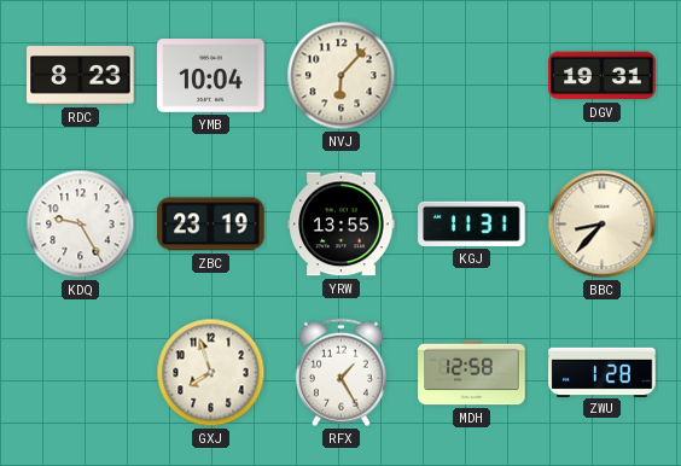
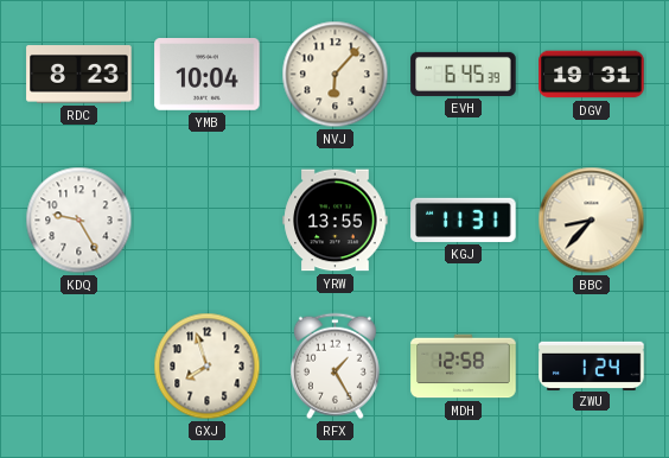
EVH: none -> 6:45 (464, 74)
ZBC: 23:19 -> none (211, 225)
ZWU: 1:28 -> 1:24 (592, 365)
